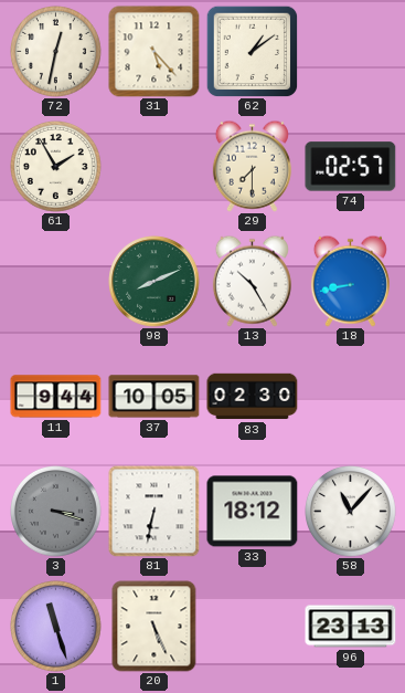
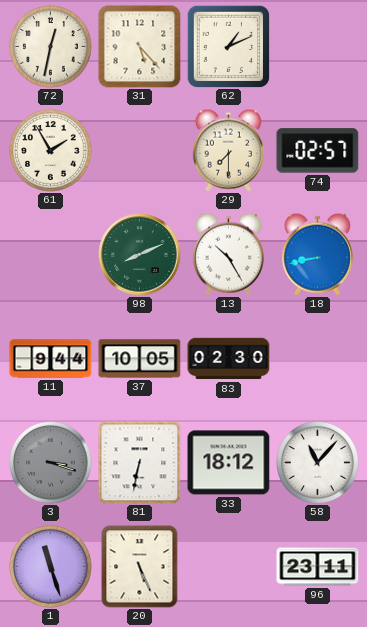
62: 1:09 -> 1:11 (228, 46)
96: 23:13 -> 23:11 (318, 567)
